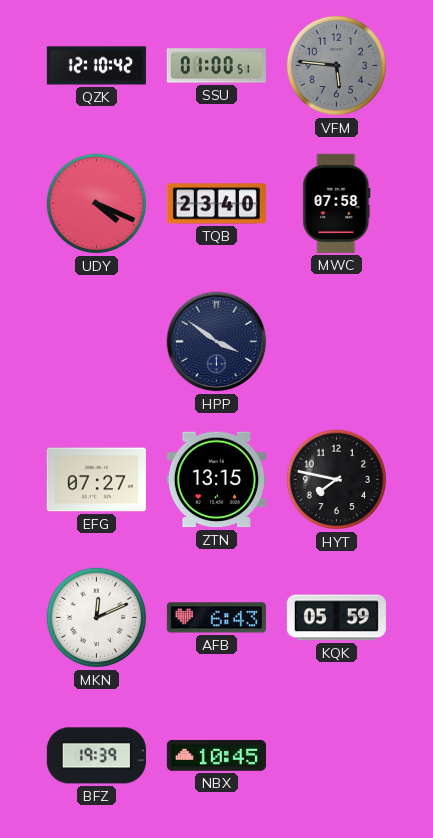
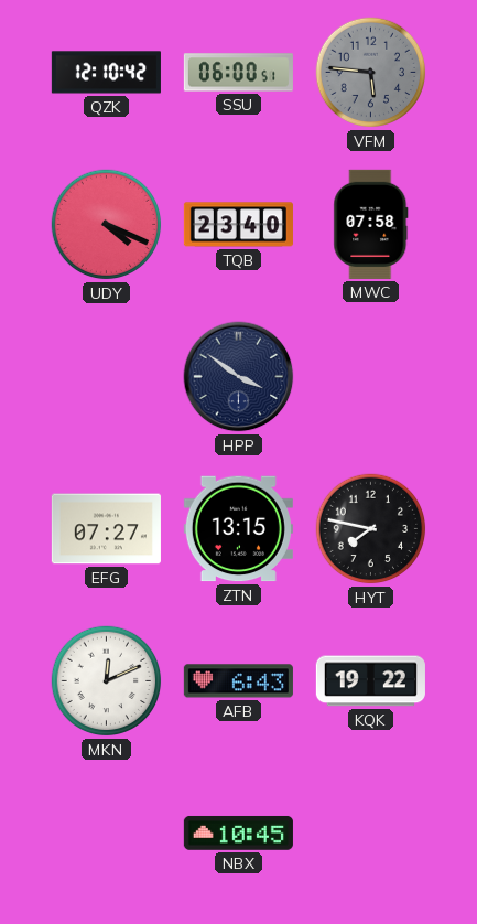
SSU: 01:00 -> 06:00 (238, 73)
KQK: 05:59 -> 19:22 (370, 681)
BFZ: 19:39 -> none (96, 756)
